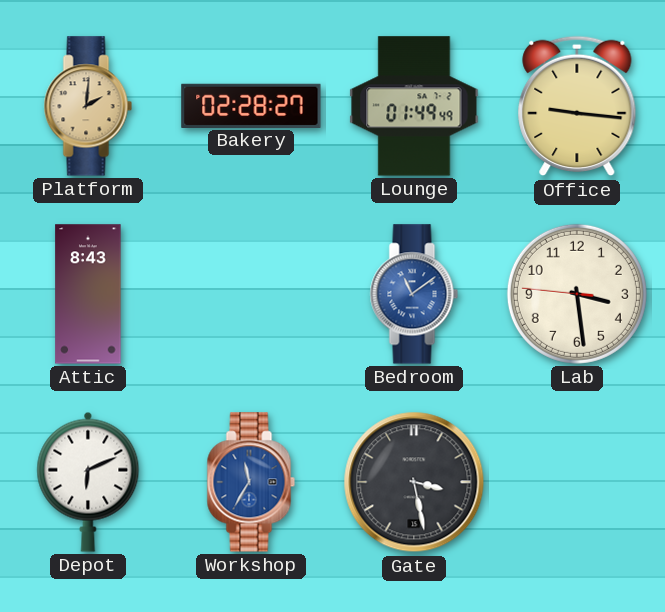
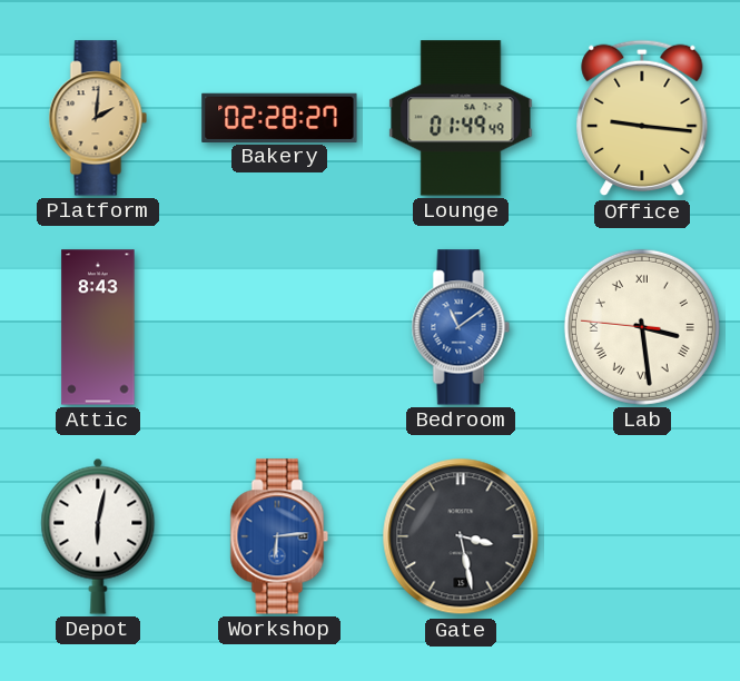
Lab numerals: Arabic -> Roman (642, 327)
Depot: 6:11 -> 6:02 (98, 536)
Workshop: 11:35 -> 6:14 (279, 536)
